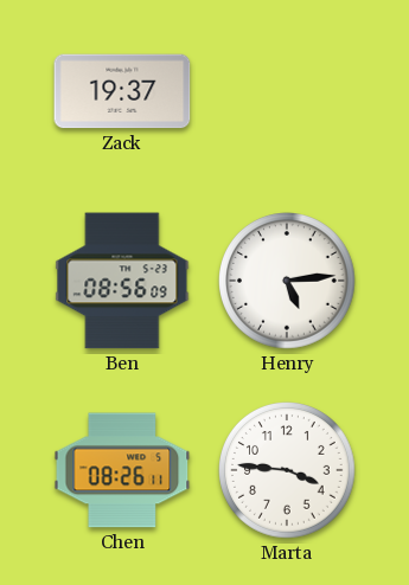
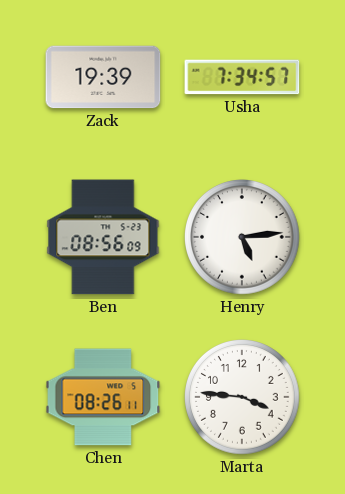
Zack: 19:37 -> 19:39 (103, 77)
Usha: none -> 7:34 (242, 77)
